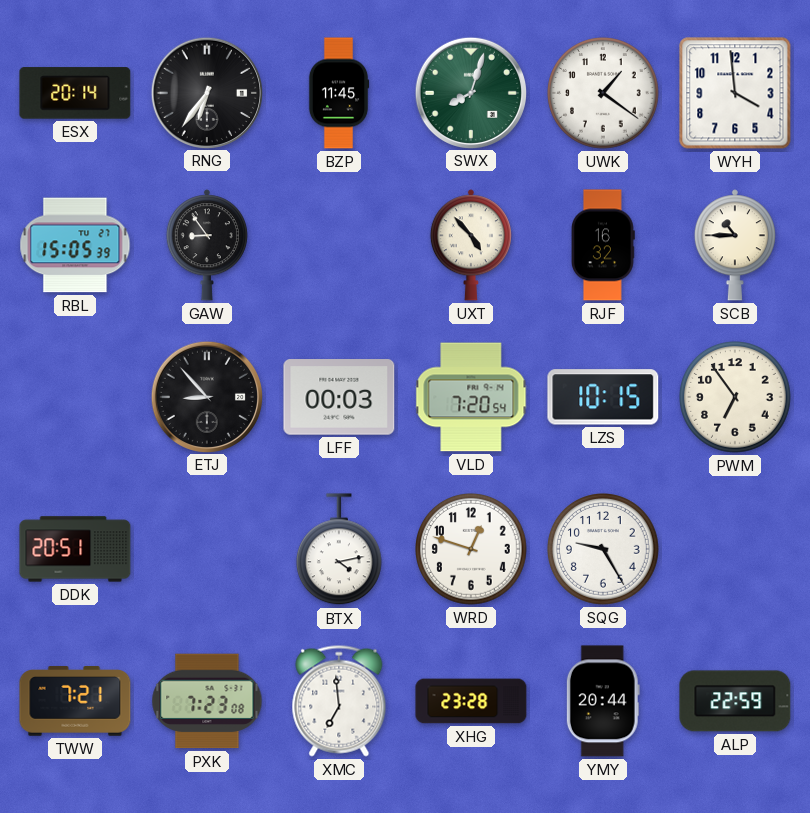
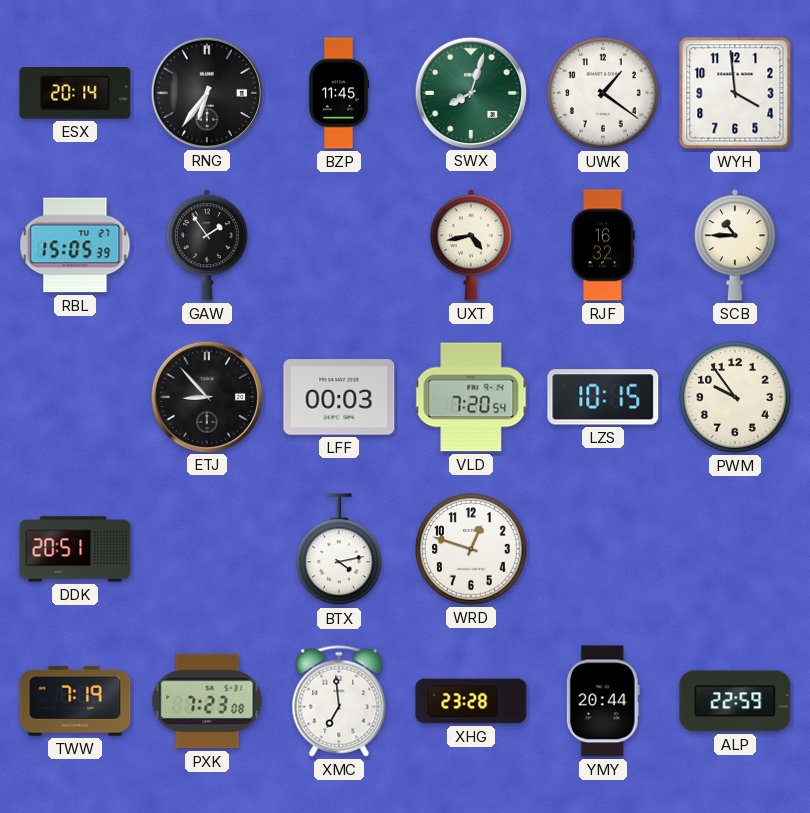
GAW: 8:54 -> 1:54 (207, 245)
UXT: 4:53 -> 4:43 (471, 245)
PWM: 6:54 -> 9:54 (736, 398)
SQG: 9:25 -> none (604, 550)
TWW: 7:21 -> 7:19 (75, 701)
